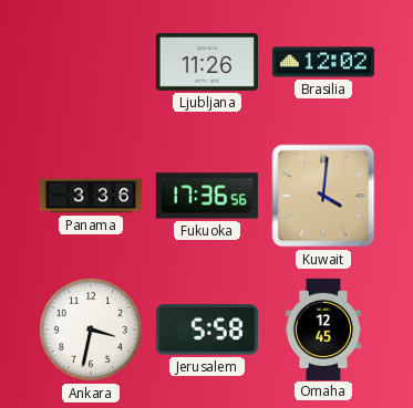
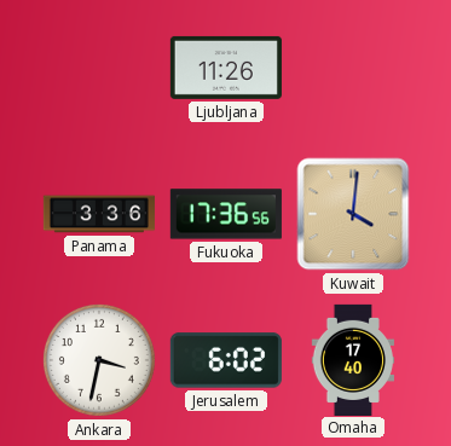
Brasilia: 12:02 -> none (323, 62)
Jerusalem: 5:58 -> 6:02 (226, 360)
Omaha: 12:45 -> 17:40 (352, 359)
